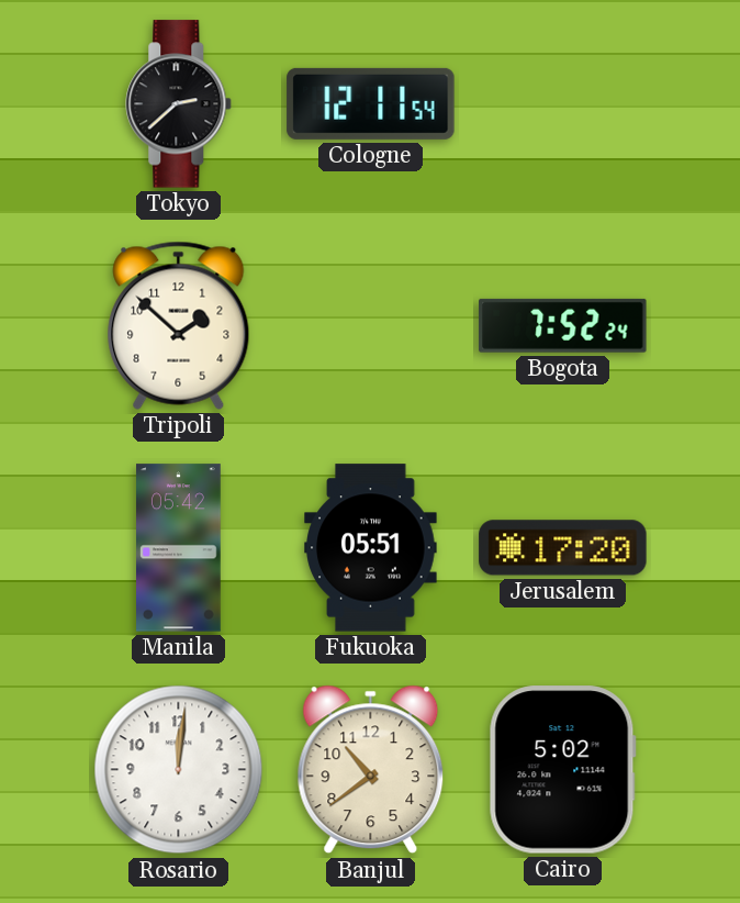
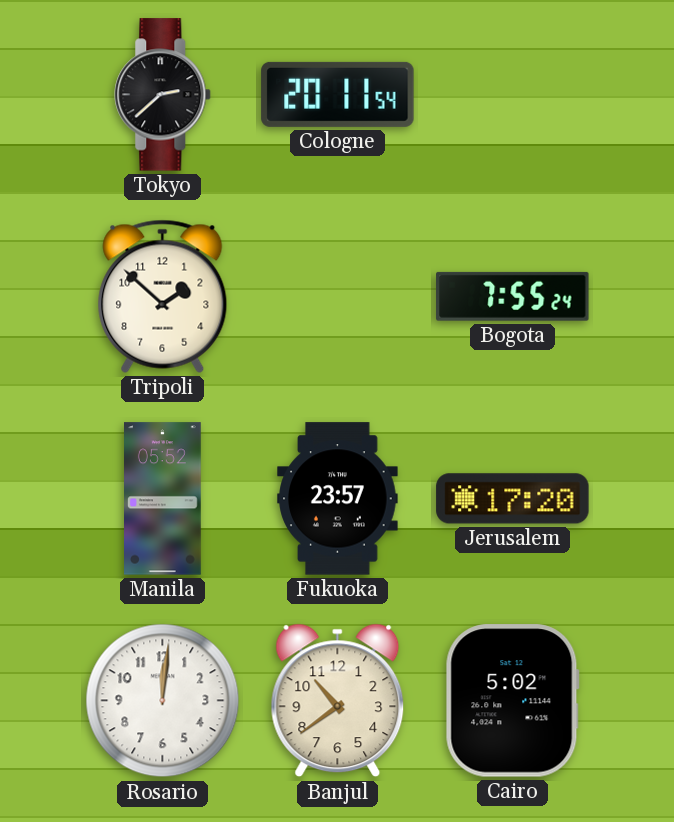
Cologne: 12:11 -> 20:11 (338, 94)
Bogota: 7:52 -> 7:55 (513, 296)
Manila: 05:42 -> 05:52 (163, 499)
Fukuoka: 05:51 -> 23:57 (338, 499)
